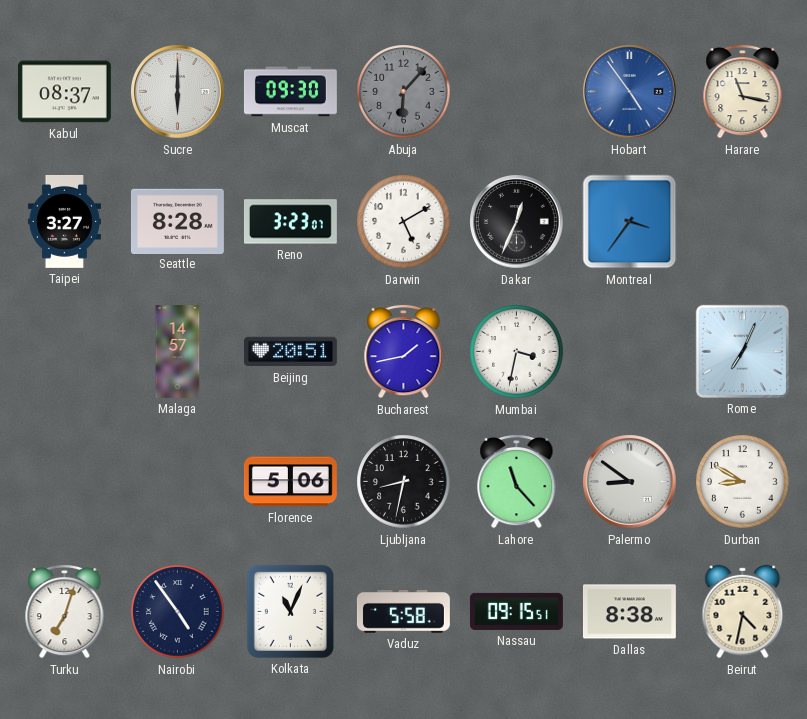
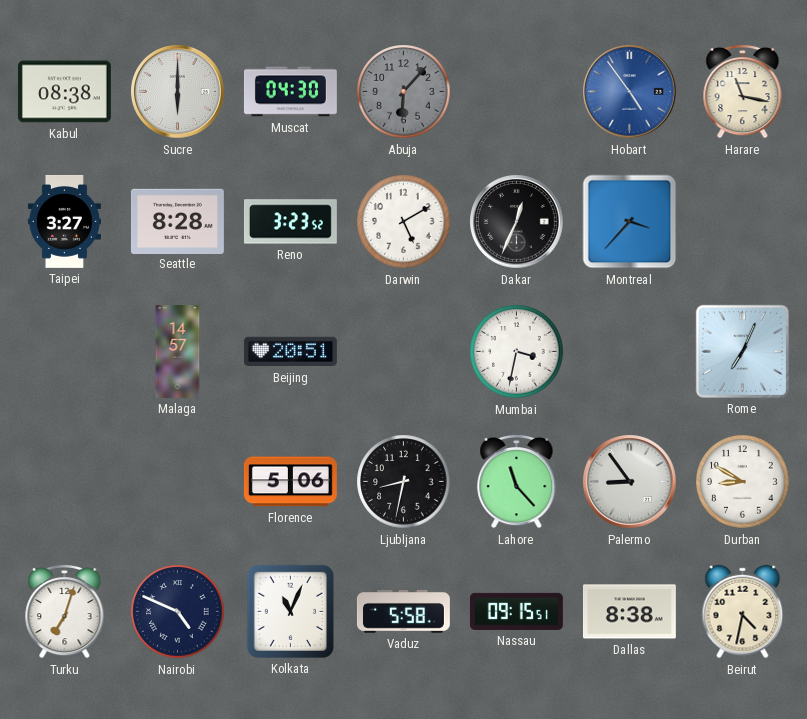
Kabul: 08:37 -> 08:38 (64, 92)
Muscat: 09:30 -> 04:30 (290, 92)
Reno: 3:23:07 -> 3:23:52 (290, 222)
Montreal: 3:36 -> 3:37 (630, 222)
Bucharest: 1:43 -> none (404, 351)
Palermo: 8:51 -> 8:54 (630, 482)
Nairobi: 4:54 -> 4:49 (178, 612)
